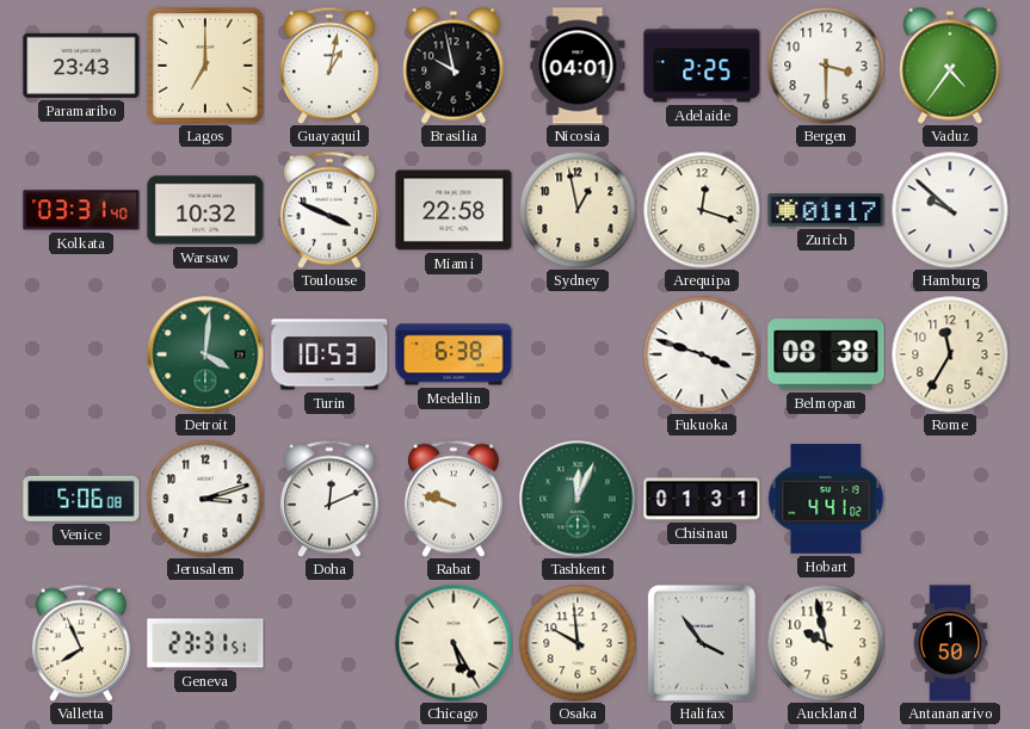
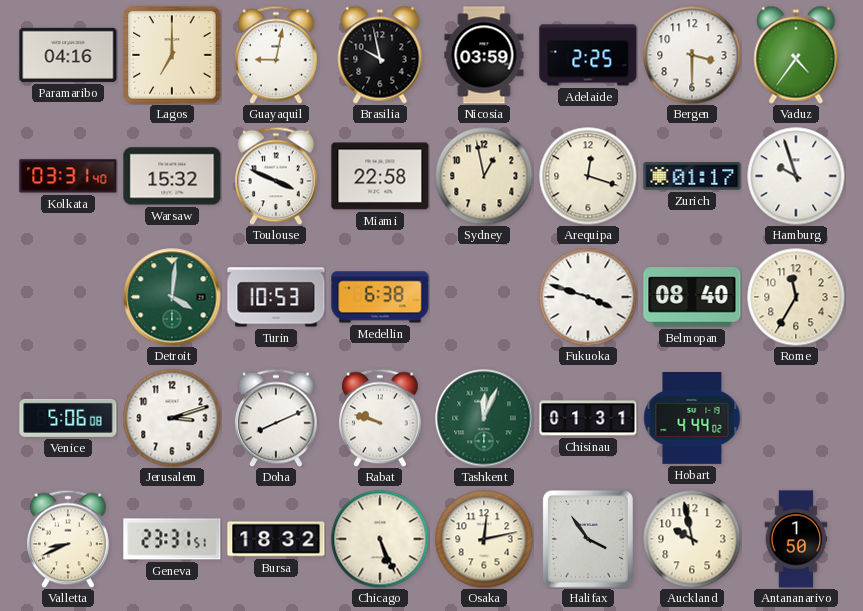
Paramaribo: 23:43 -> 04:16 (68, 55)
Guayaquil: 1:02 -> 9:02 (276, 55)
Nicosia: 04:01 -> 03:59 (484, 55)
Warsaw: 10:32 -> 15:32 (172, 176)
Hamburg: 9:52 -> 9:57 (796, 176)
Belmopan: 08:38 -> 08:40 (692, 297)
Doha: 12:11 -> 8:11 (276, 418)
Hobart: 4:41 -> 4:44 (692, 419)
Valletta: 7:56 -> 8:41 (68, 539)
Bursa: none -> 18:32 (276, 539)
Chicago: 5:25 -> 5:26 (380, 539)
Osaka: 9:59 -> 12:13 (484, 539)
